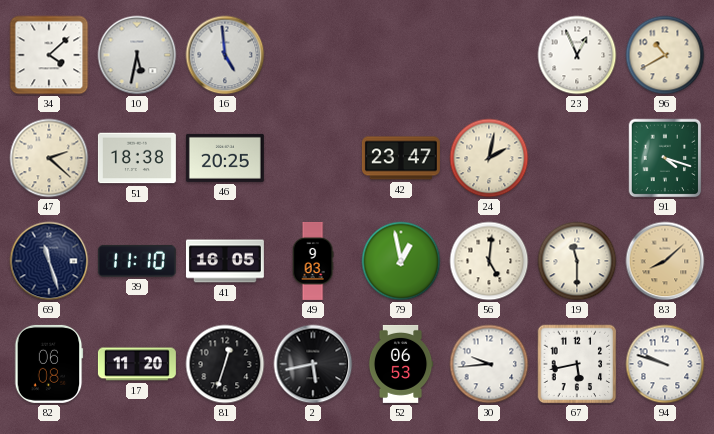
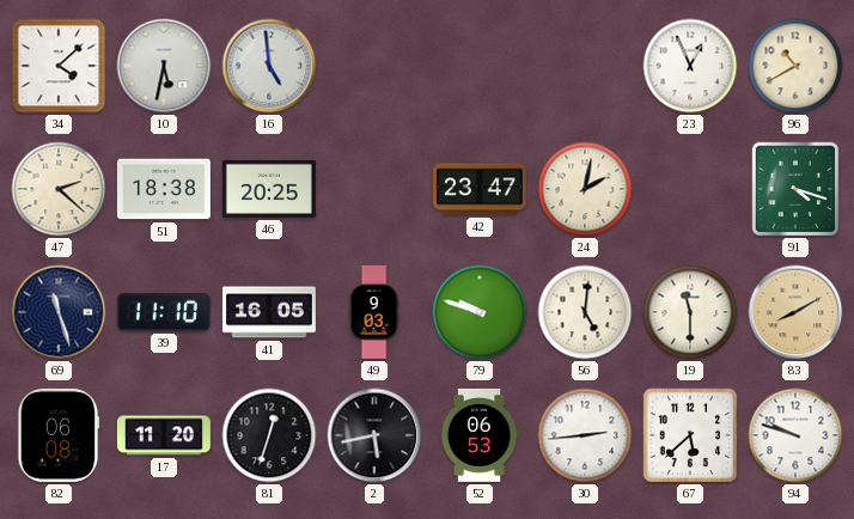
79: 12:58 -> 9:48 (480, 312)
83: 8:08 -> 8:10 (795, 312)
30: 9:44 -> 2:44 (585, 435)
67: 5:43 -> 5:38 (690, 435)
